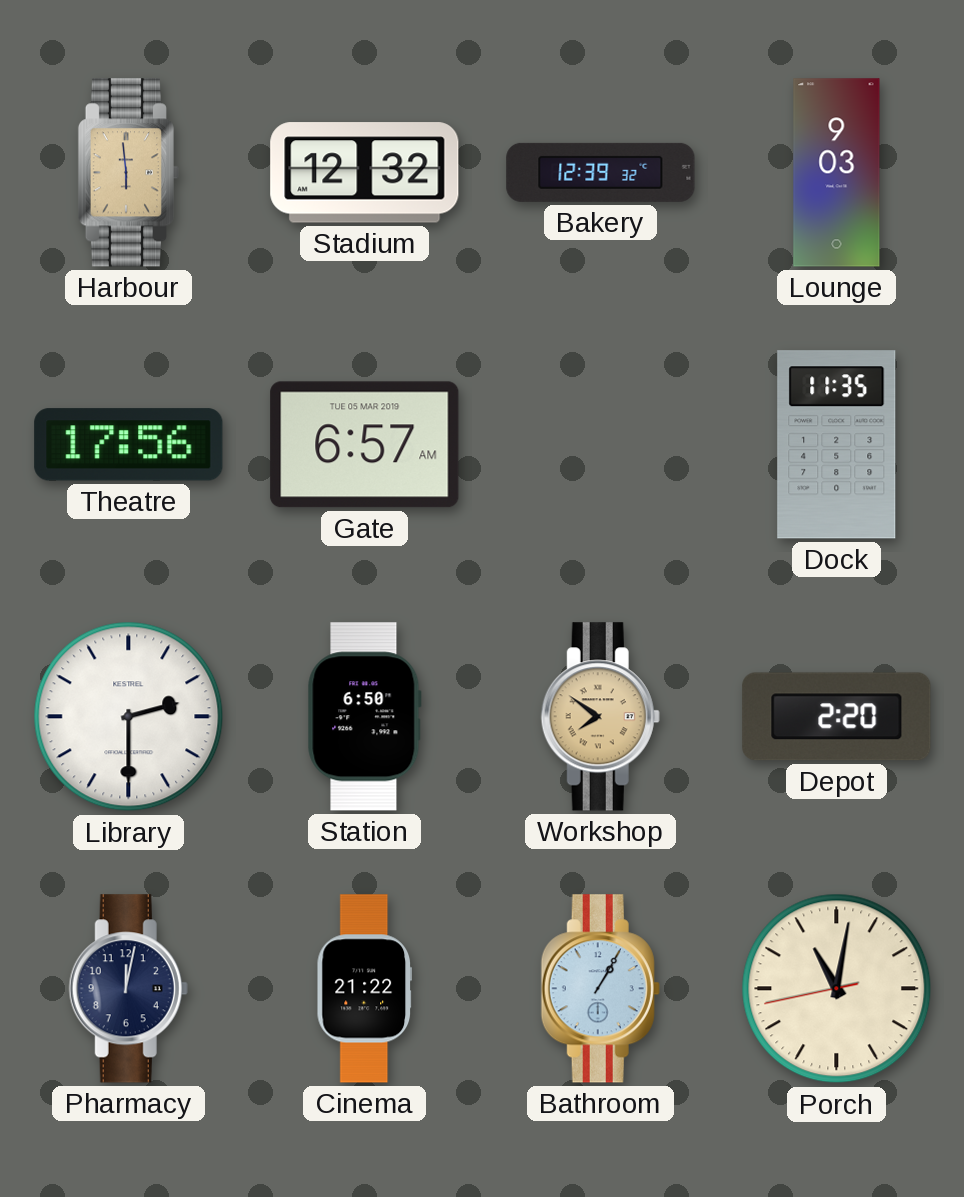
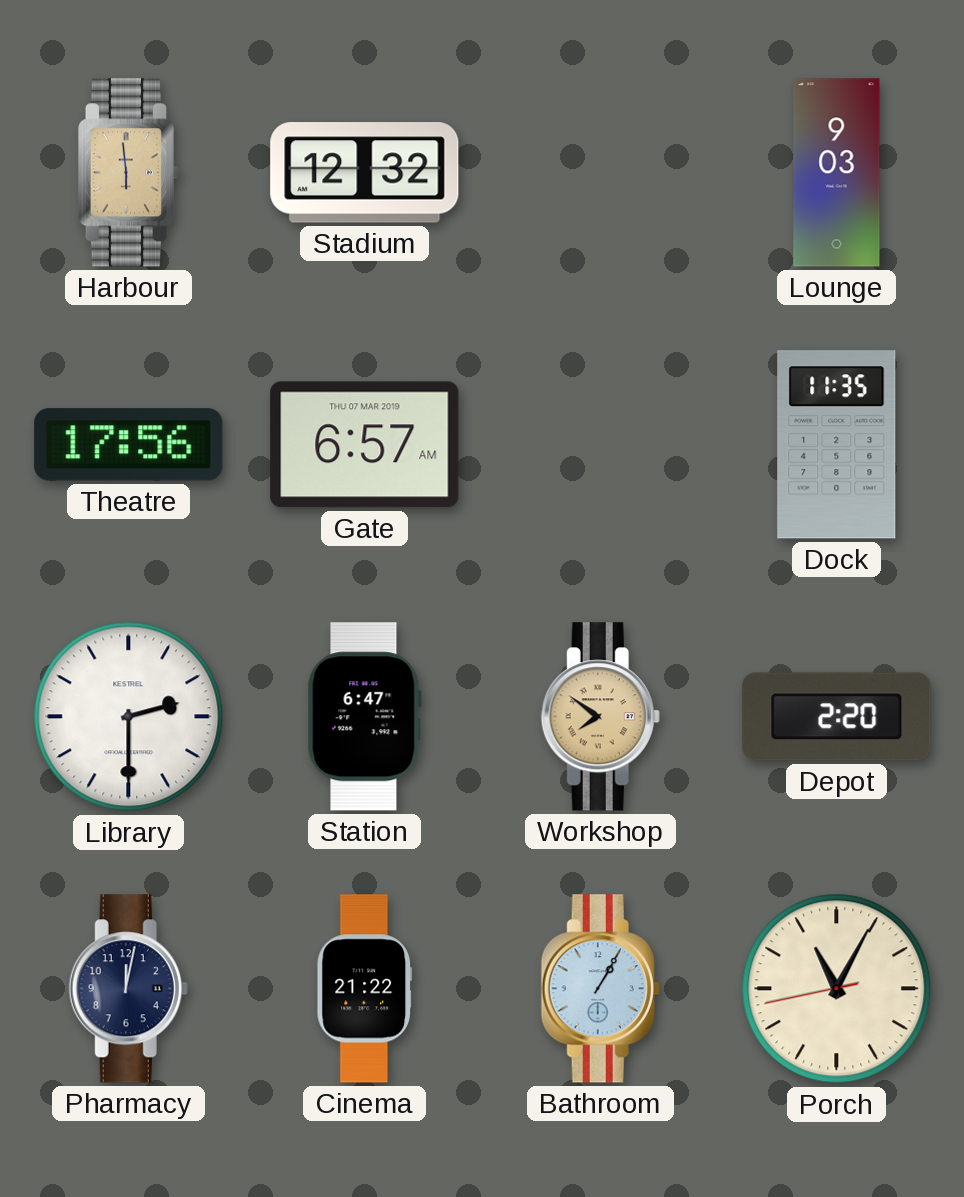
Bakery: 12:39 -> none (601, 172)
Gate date: TUE 05 MAR 2019 -> THU 07 MAR 2019 (365, 445)
Station: 6:50 -> 6:47 (364, 717)
Porch: 11:01 -> 11:04 (837, 989)
